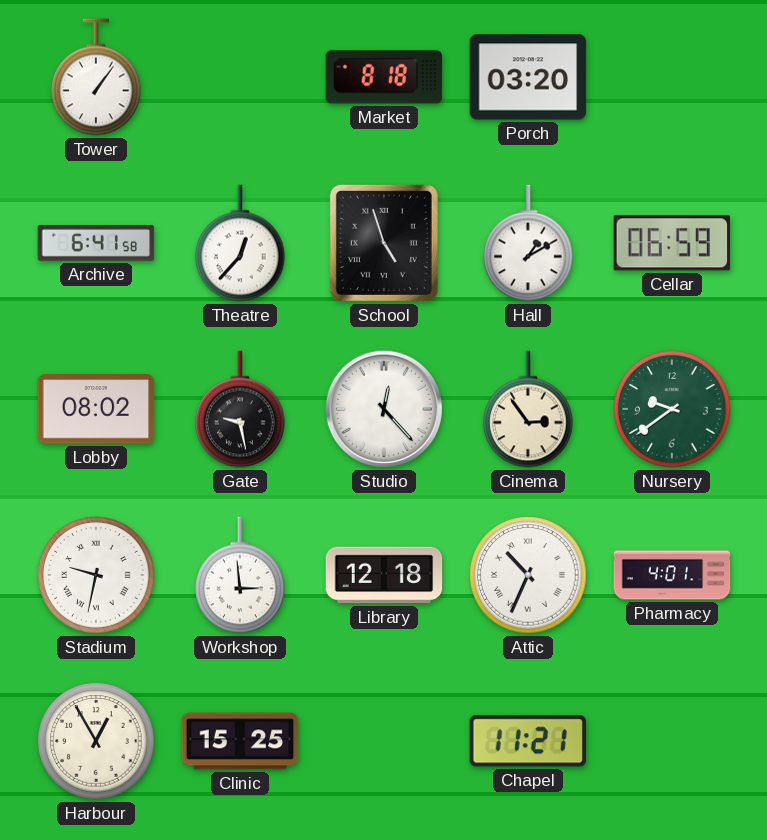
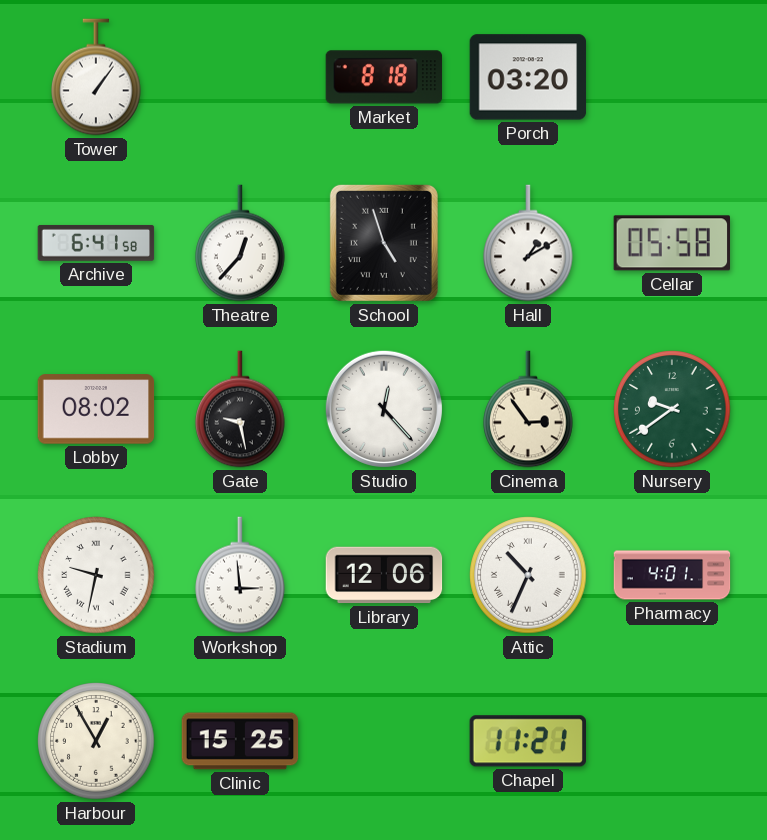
Cellar: 06:59 -> 05:58 (671, 243)
Library: 12:18 -> 12:06 (384, 575)
